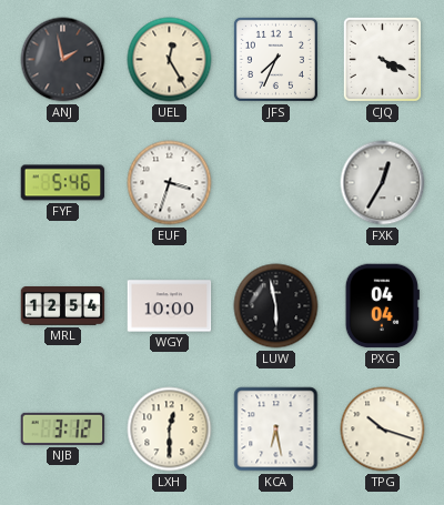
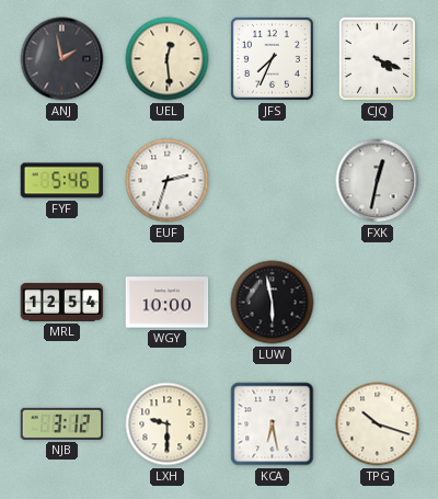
UEL: 12:25 -> 12:29 (168, 59)
EUF: 3:33 -> 2:33 (168, 181)
FXK: 12:35 -> 12:32 (378, 181)
PXG: 04:04 -> none (382, 306)
LXH: 12:30 -> 9:30 (168, 424)
